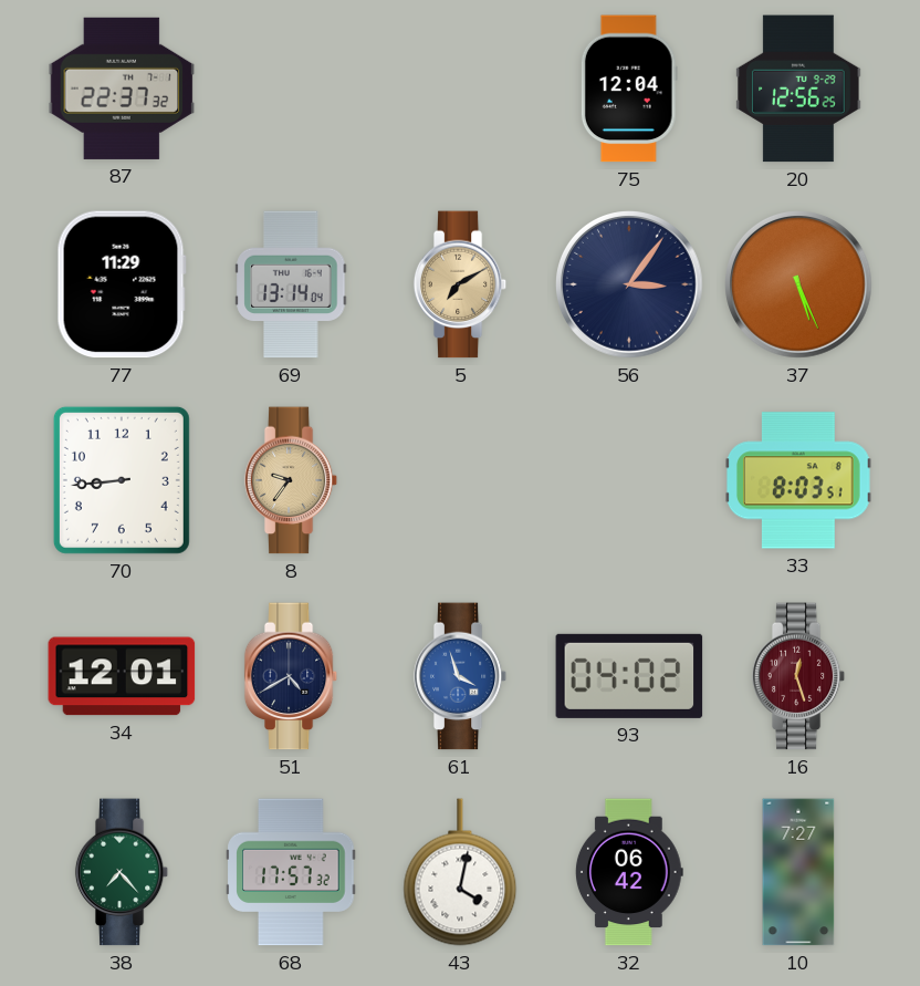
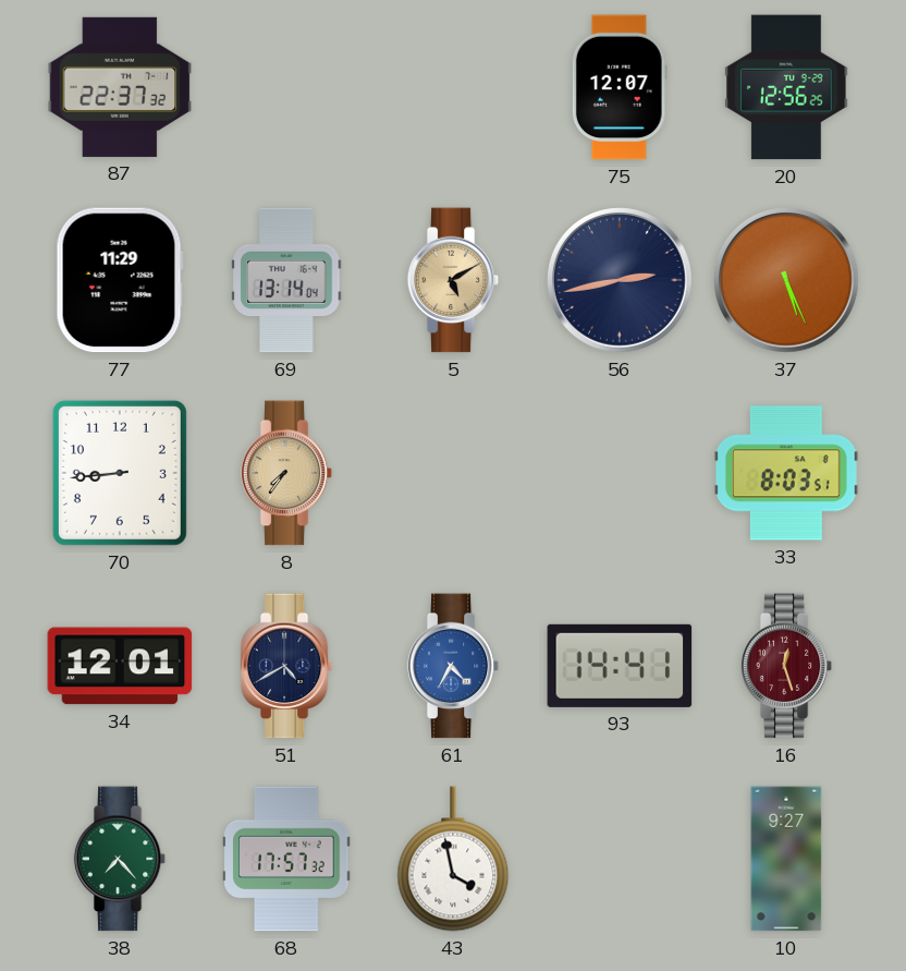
75: 12:04 -> 12:07 (620, 87)
5: 7:10 -> 5:10 (453, 280)
56: 3:06 -> 2:43 (621, 281)
8: 9:36 -> 7:36 (286, 473)
61: 3:57 -> 4:35 (453, 666)
93: 04:02 -> 14:41 (620, 666)
43: 4:02 -> 3:58 (453, 859)
32: 06:42 -> none (629, 872)
10: 7:27 -> 9:27 (786, 859)
